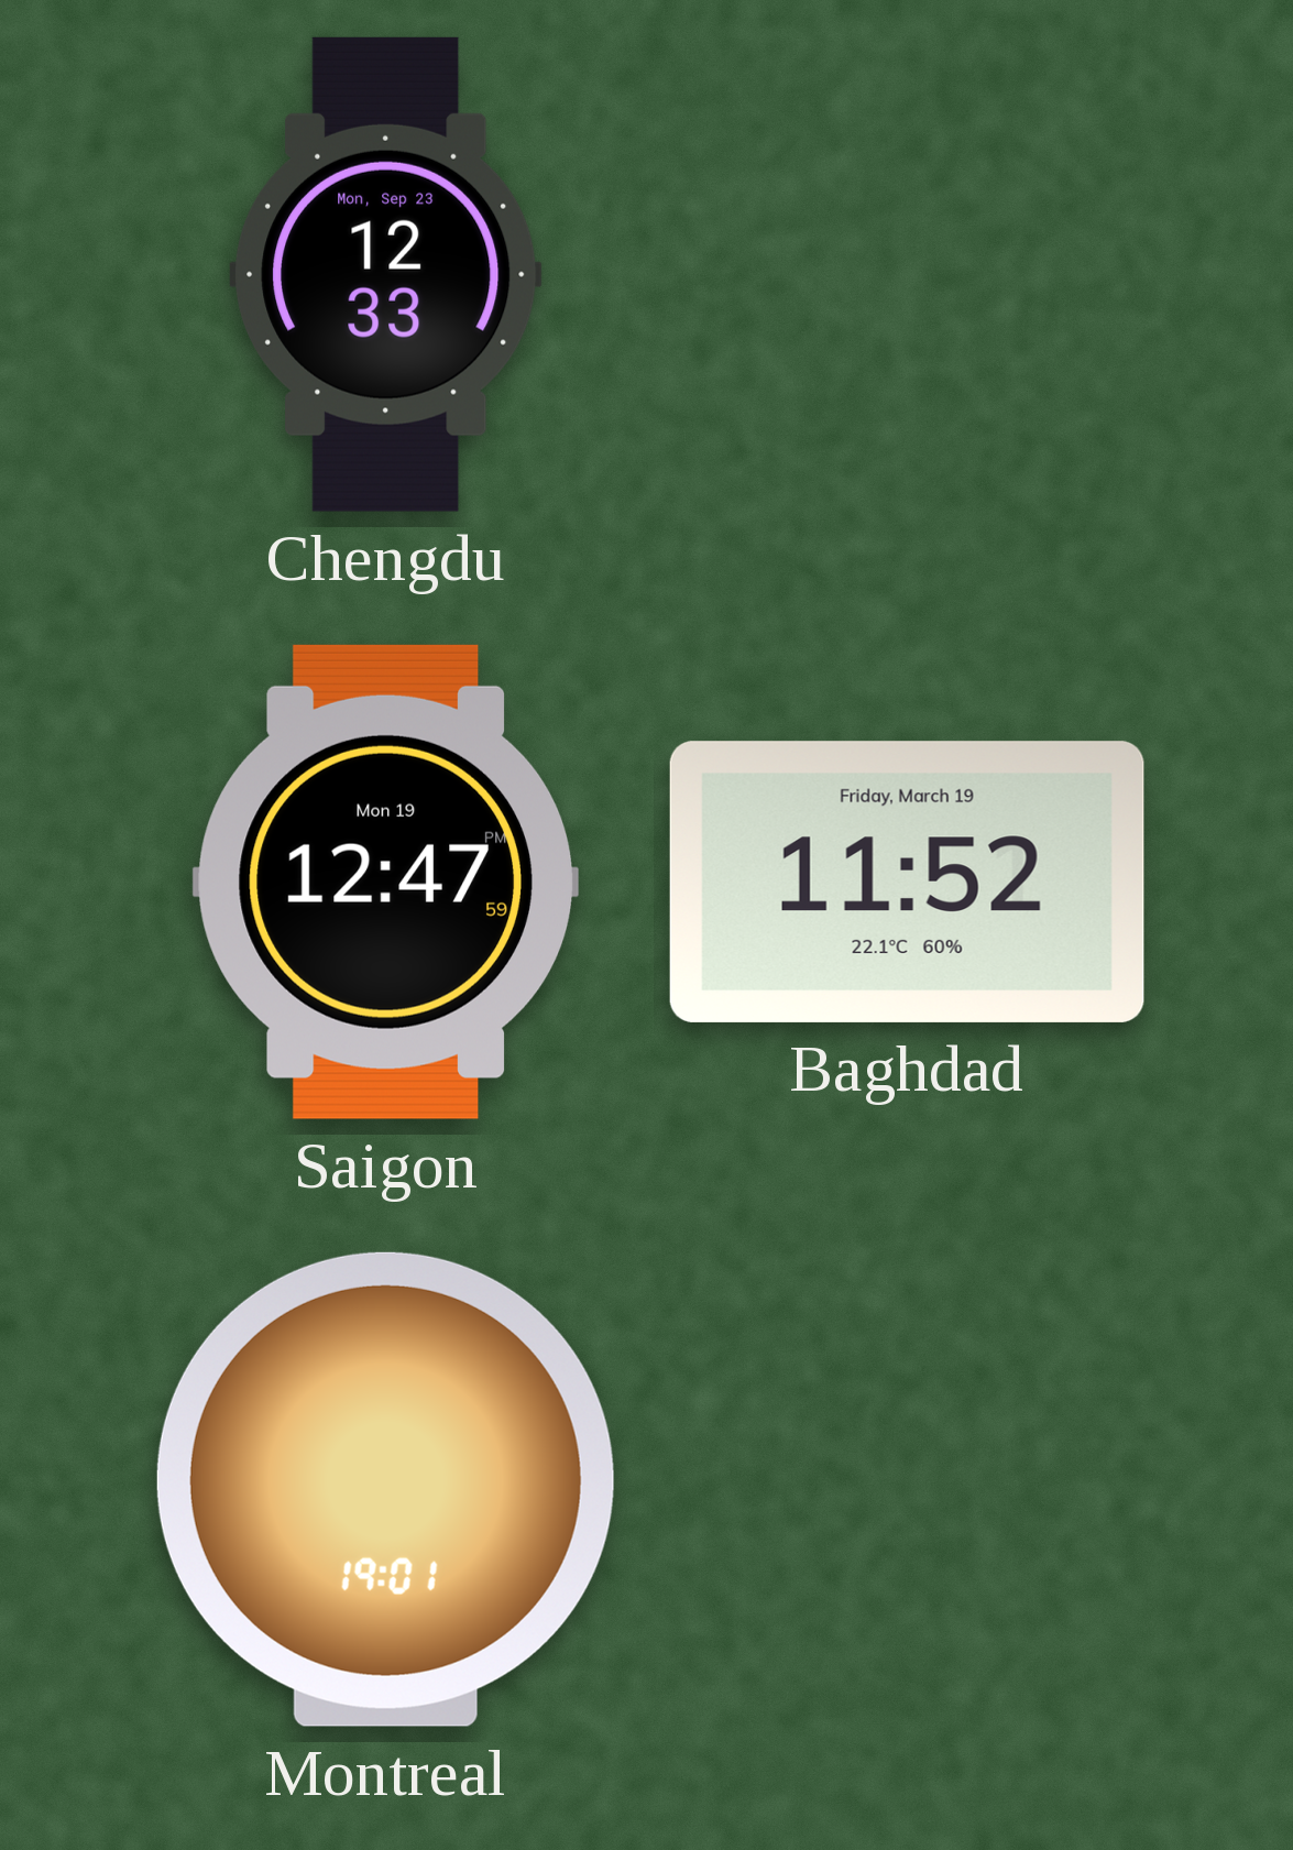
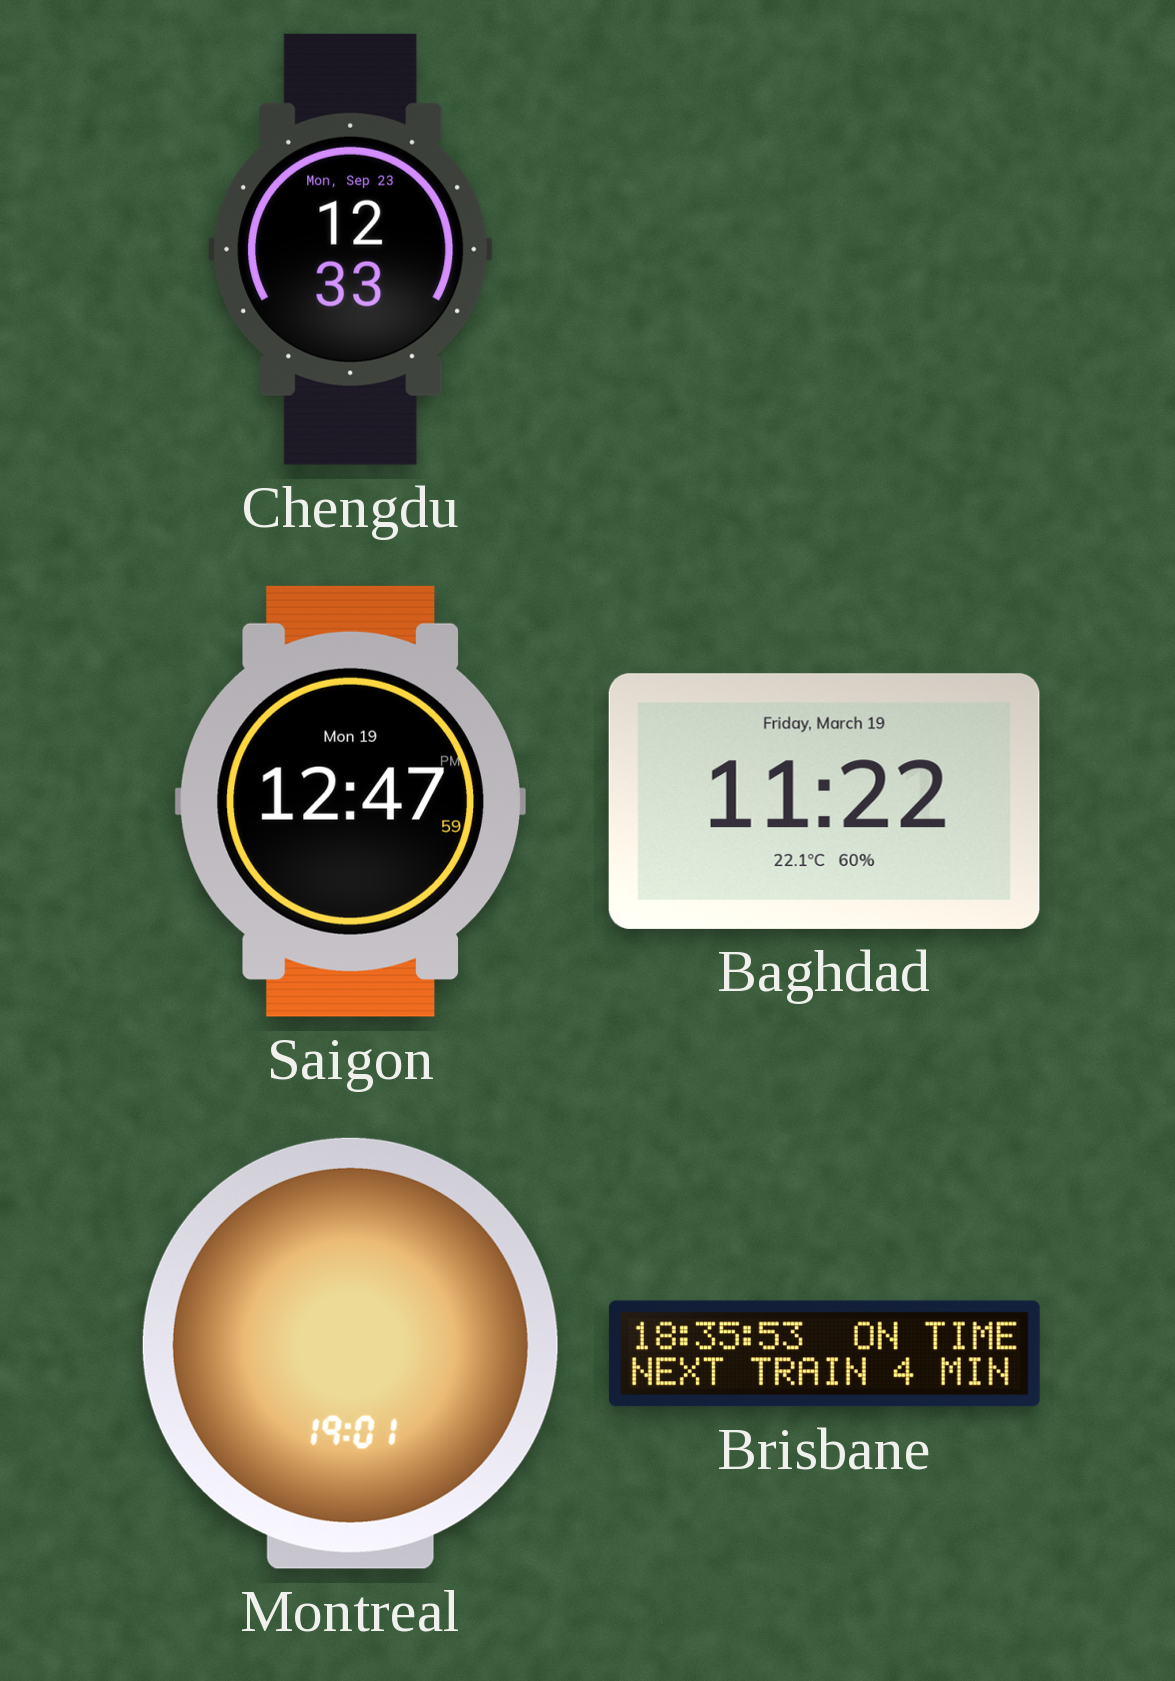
Baghdad: 11:52 -> 11:22 (824, 801)
Brisbane: none -> 18:35 (824, 1354)
